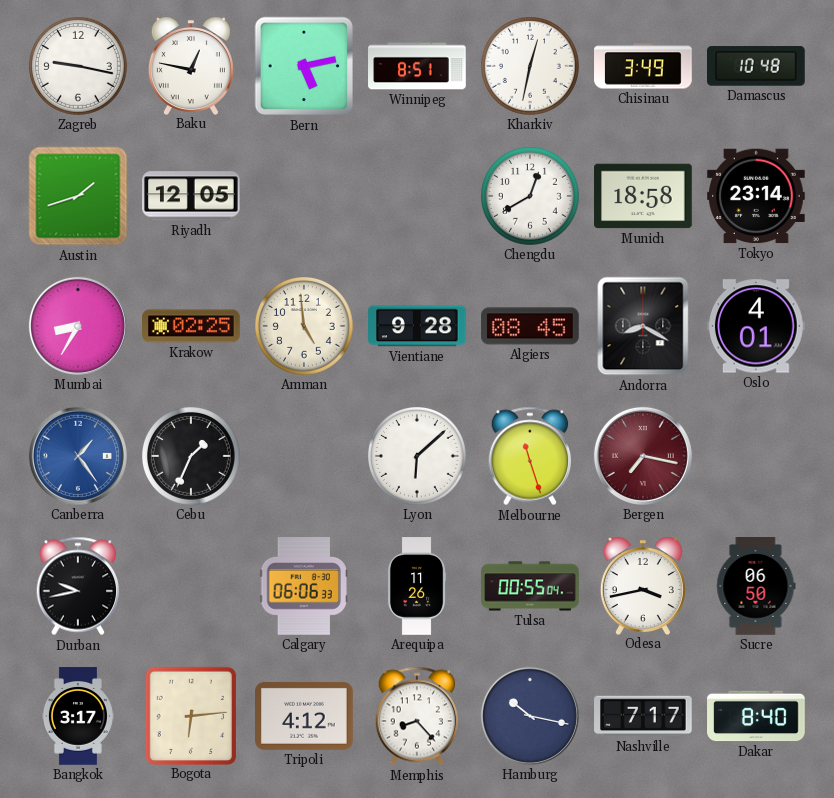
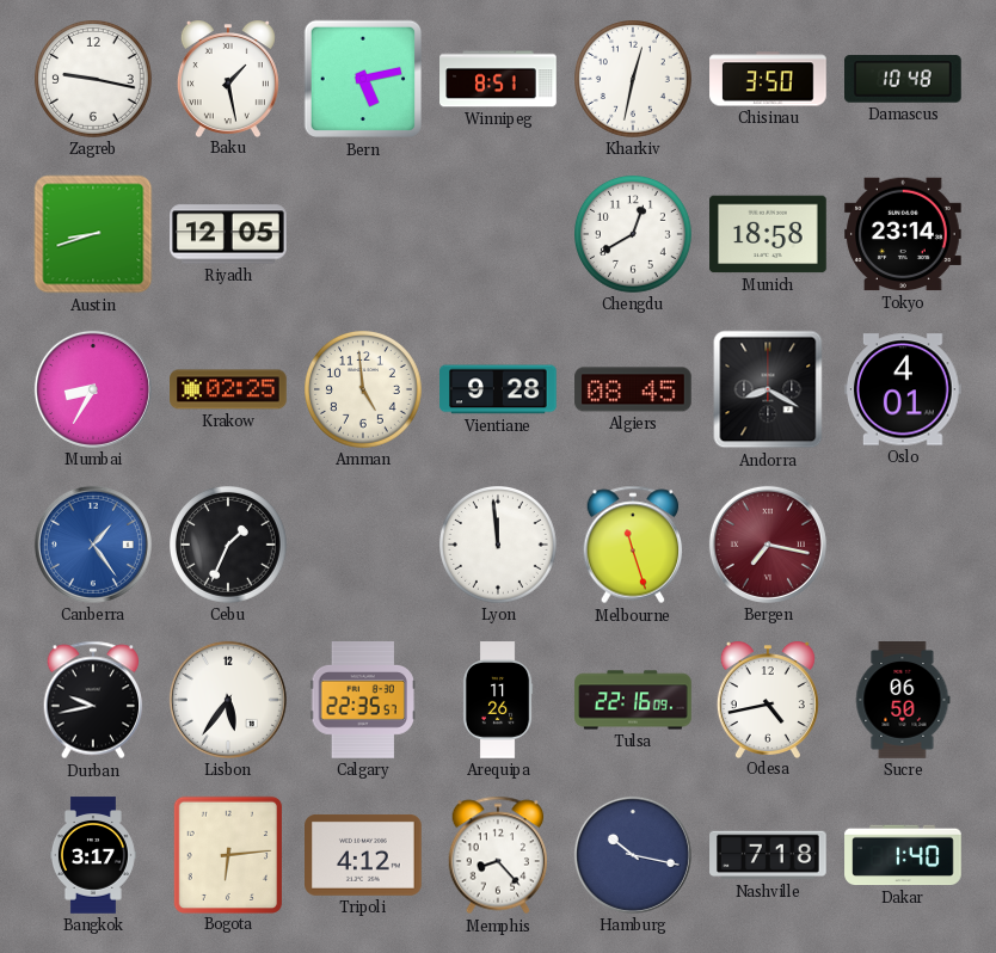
Baku: 12:47 -> 1:28 (228, 79)
Chisinau: 3:49 -> 3:50 (768, 79)
Austin: 1:42 -> 8:42 (93, 234)
Lyon: 6:08 -> 11:59 (499, 546)
Lisbon: none -> 5:36 (228, 700)
Calgary: 06:06 -> 22:35 (363, 700)
Tulsa: 00:55 -> 22:16 (633, 700)
Odesa: 3:43 -> 4:43 (768, 700)
Nashville: 7:17 -> 7:18 (768, 855)
Dakar: 8:40 -> 1:40 (903, 855)
